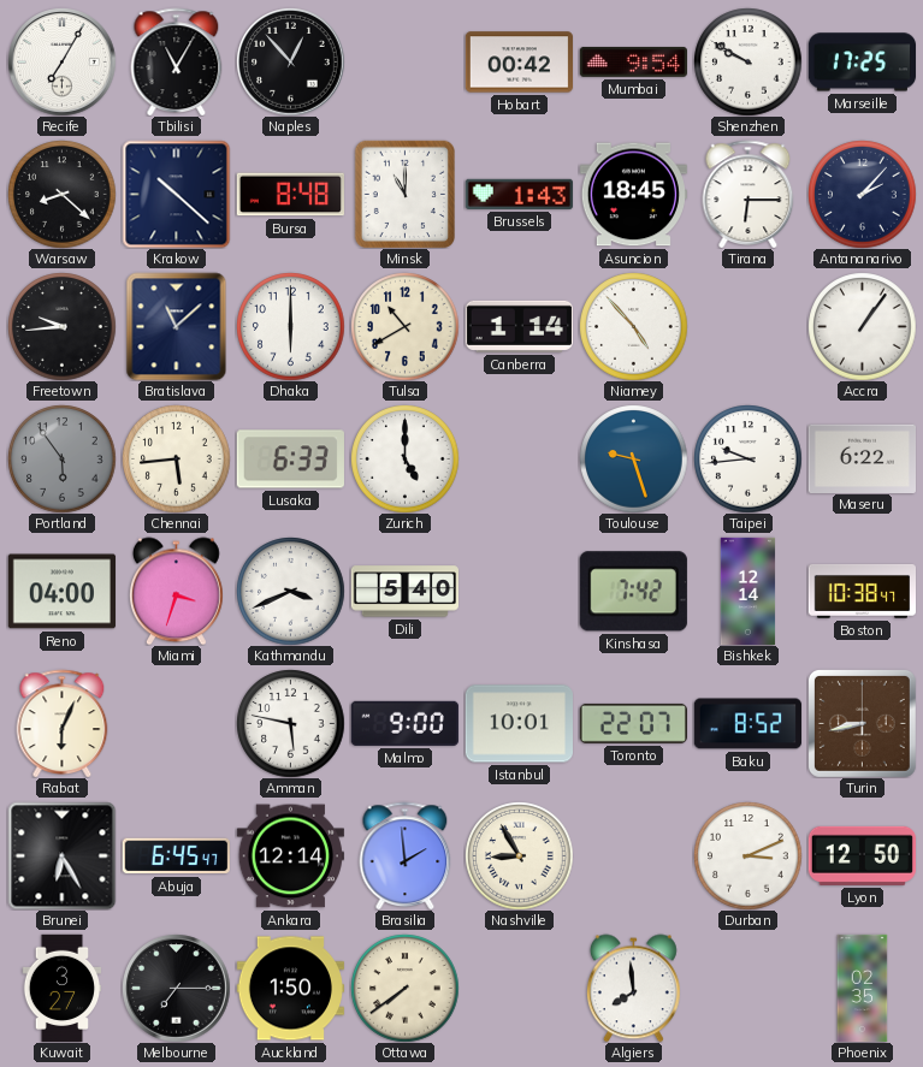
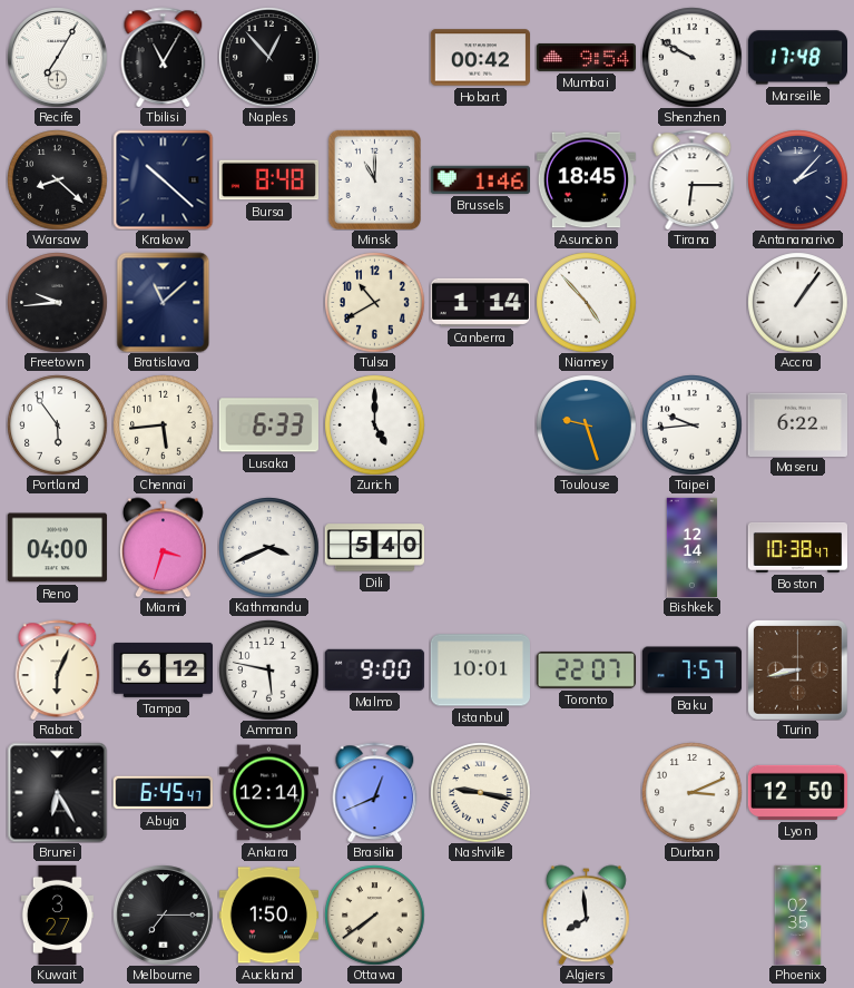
Marseille: 17:25 -> 17:48 (797, 58)
Brussels: 1:43 -> 1:46 (480, 179)
Dhaka: 6:00 -> none (290, 326)
Portland dial: grey -> white (57, 424)
Kinshasa: 7:42 -> none (633, 592)
Tampa: none -> 6:12 (163, 669)
Baku: 8:52 -> 7:57 (691, 671)
Brasilia: 1:59 -> 12:41 (375, 792)
Nashville: 8:55 -> 9:17 (480, 792)
